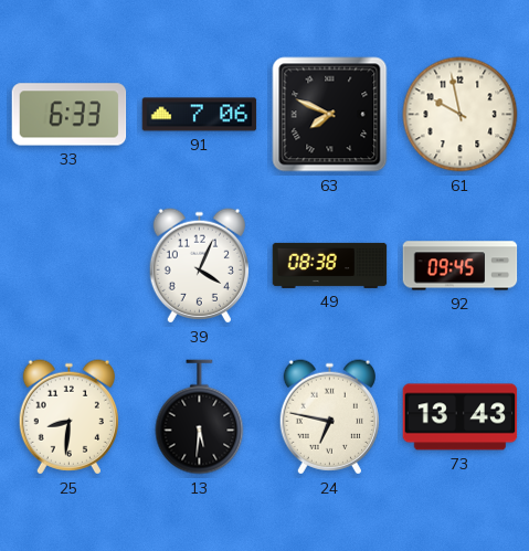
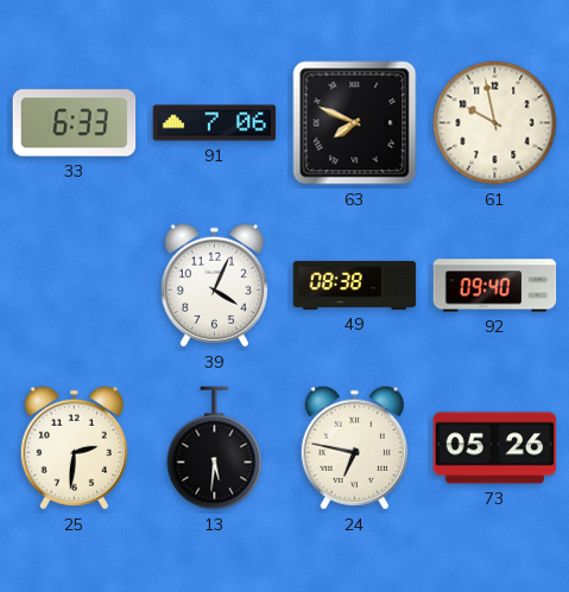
92: 09:45 -> 09:40 (495, 286)
25: 8:31 -> 2:31 (74, 448)
73: 13:43 -> 05:26 (495, 448)
